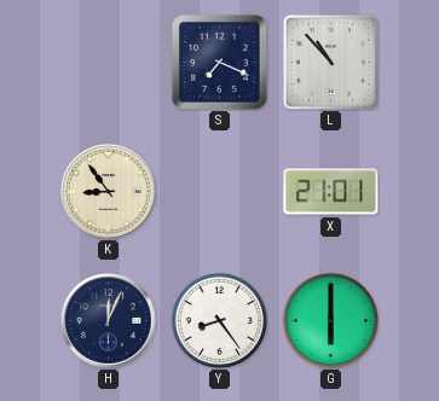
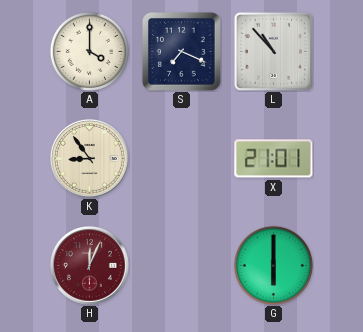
A: none -> 4:00 (89, 51)
H dial: navy -> burgundy (90, 266)
Y: 8:24 -> none (219, 320)
